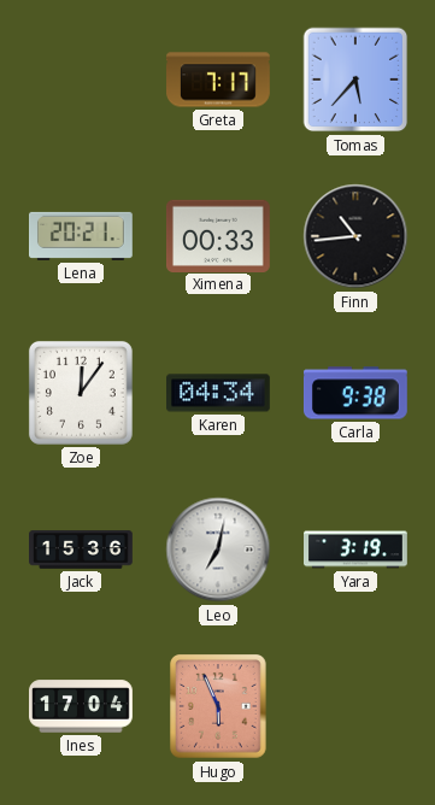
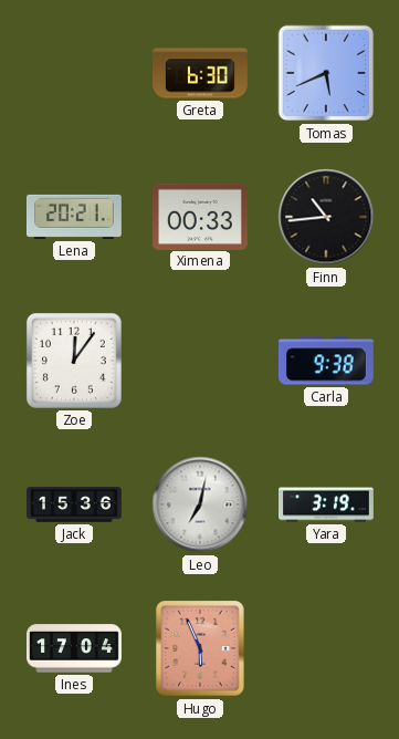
Greta: 7:17 -> 6:30 (201, 73)
Tomas: 5:37 -> 5:41 (326, 73)
Karen: 04:34 -> none (219, 393)
